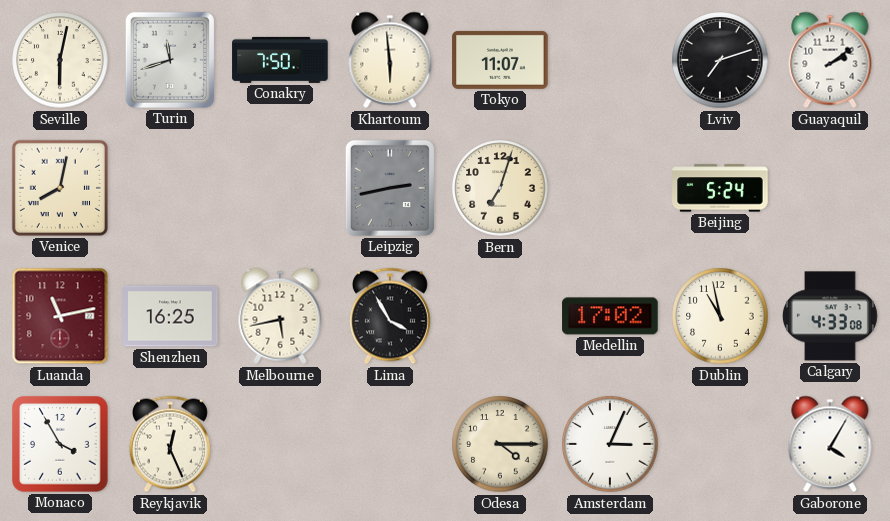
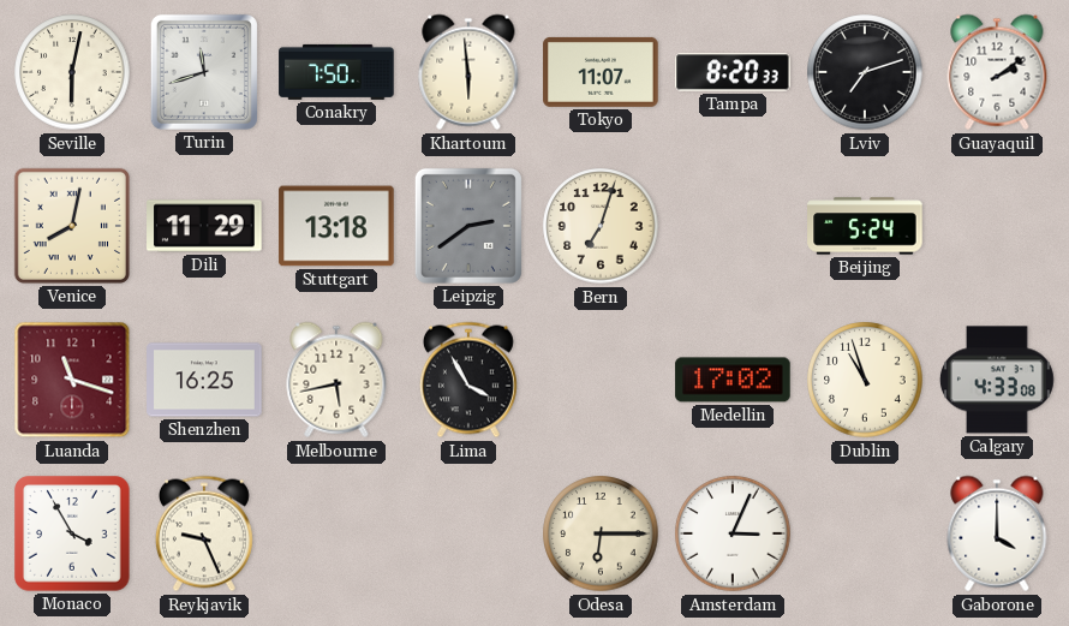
Tampa: none -> 8:20 (733, 72)
Dili: none -> 11:29 (204, 226)
Stuttgart: none -> 13:18 (336, 226)
Leipzig: 2:43 -> 2:39 (468, 226)
Luanda: 11:13 -> 11:18 (72, 380)
Dublin: 10:58 -> 10:57 (865, 380)
Reykjavik: 12:26 -> 9:26 (204, 533)
Odesa: 4:15 -> 6:15 (601, 533)
Gaborone: 4:05 -> 4:00 (997, 533)
